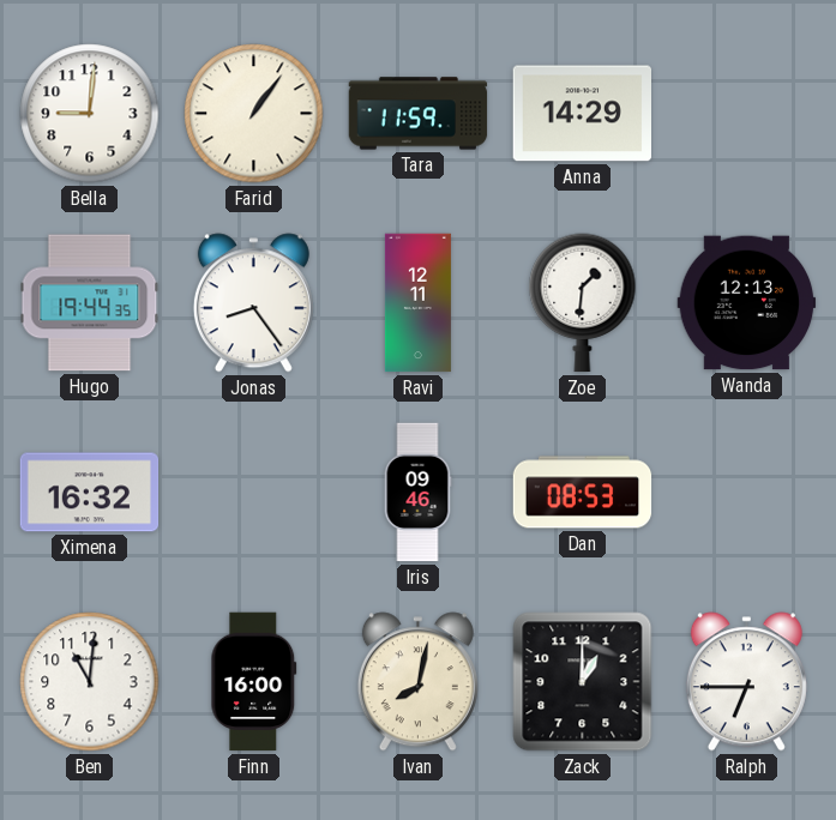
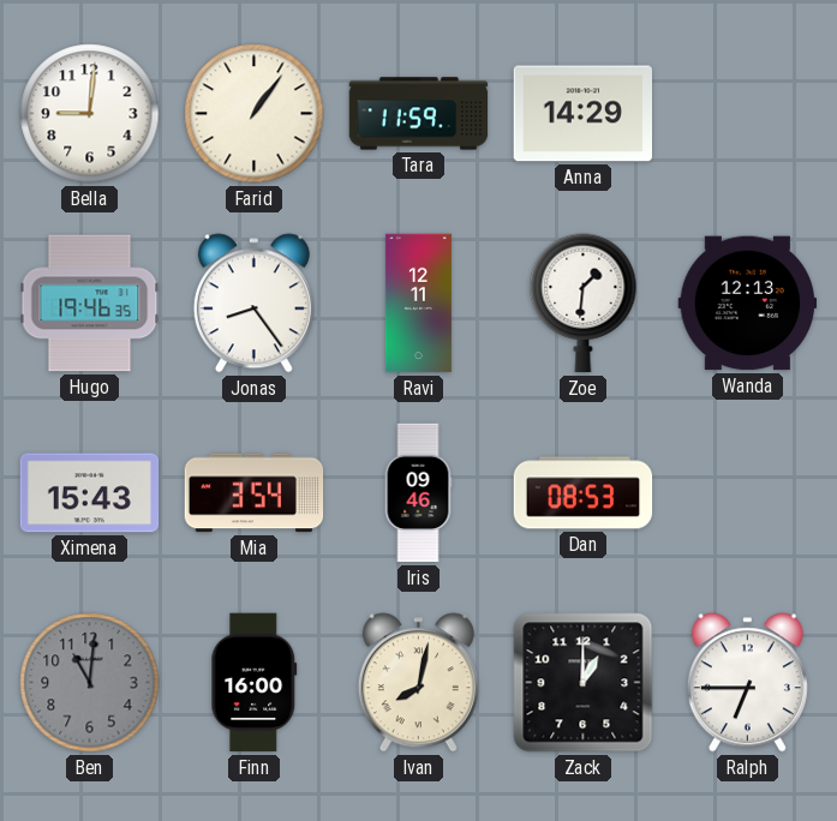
Hugo: 19:44 -> 19:46 (90, 304)
Ximena: 16:32 -> 15:43 (90, 493)
Mia: none -> 3:54 (255, 493)
Ben dial: white -> grey (90, 683)
